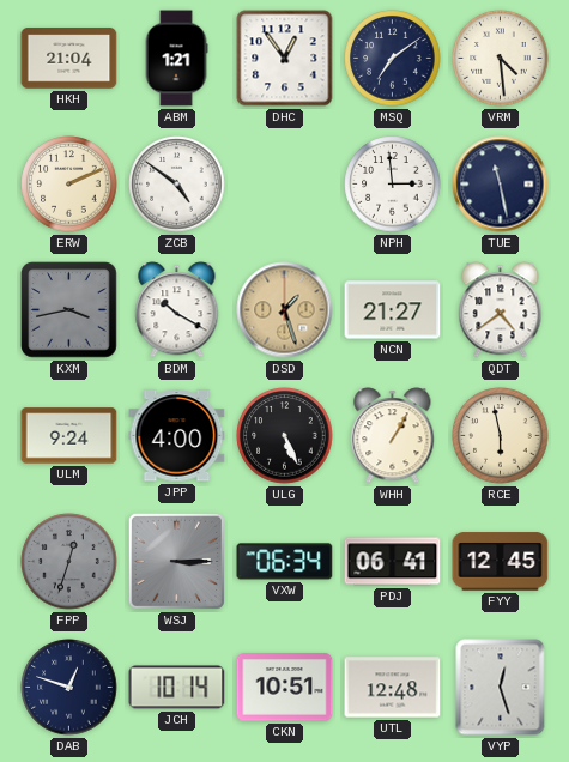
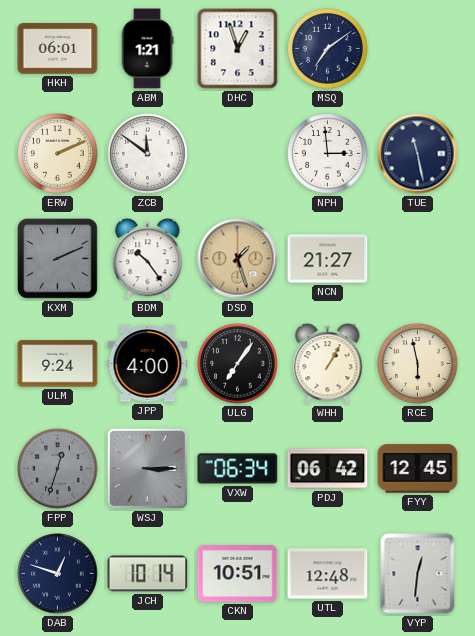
HKH: 21:04 -> 06:01 (58, 49)
DHC: 12:54 -> 12:57 (238, 49)
VRM: 4:29 -> none (501, 59)
ZCB: 4:51 -> 11:51 (148, 154)
KXM: 3:43 -> 2:11 (58, 259)
BDM: 10:20 -> 10:24 (148, 259)
QDT: 4:39 -> none (501, 310)
ULG: 5:26 -> 7:06 (238, 364)
PDJ: 06:41 -> 06:42 (328, 469)
VYP: 12:27 -> 12:31 (418, 574)
